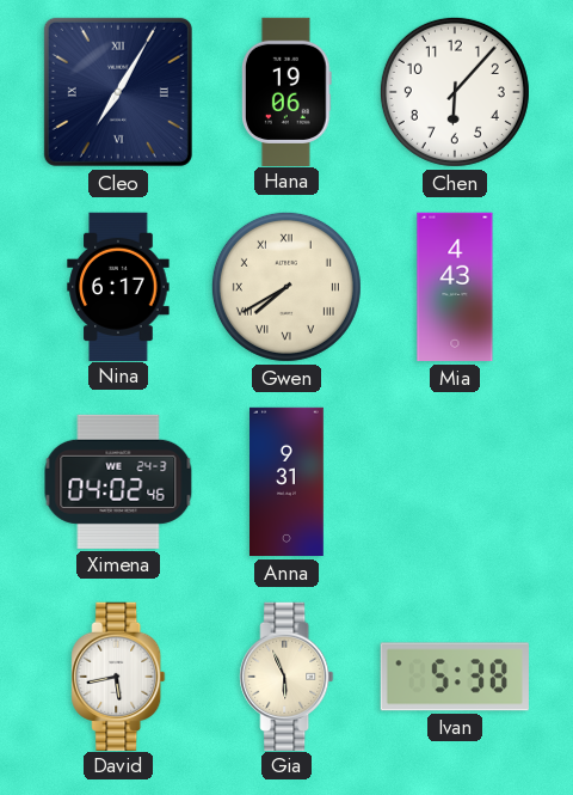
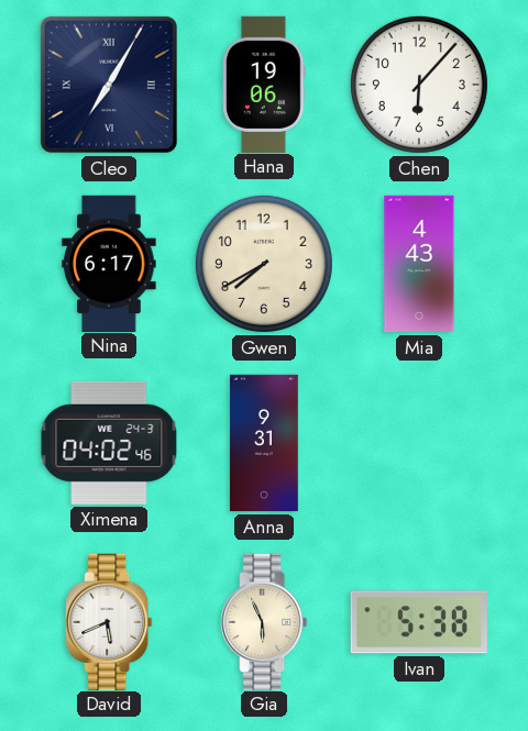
Gwen numerals: Roman -> Arabic (264, 264)
David: 5:43 -> 5:41 (109, 621)
